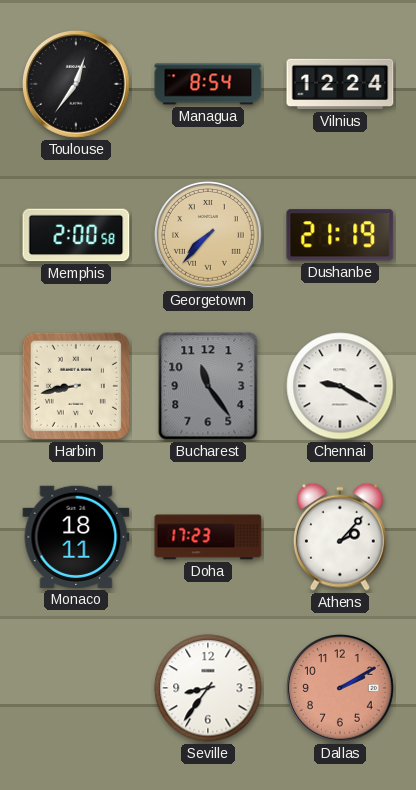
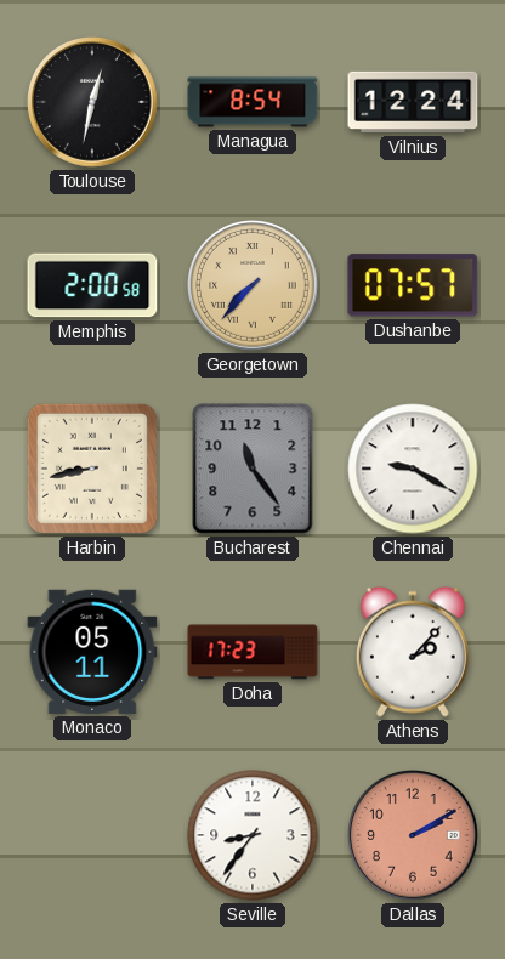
Toulouse: 12:36 -> 12:32 (93, 103)
Dushanbe: 21:19 -> 07:57 (413, 285)
Monaco: 18:11 -> 05:11 (92, 652)
